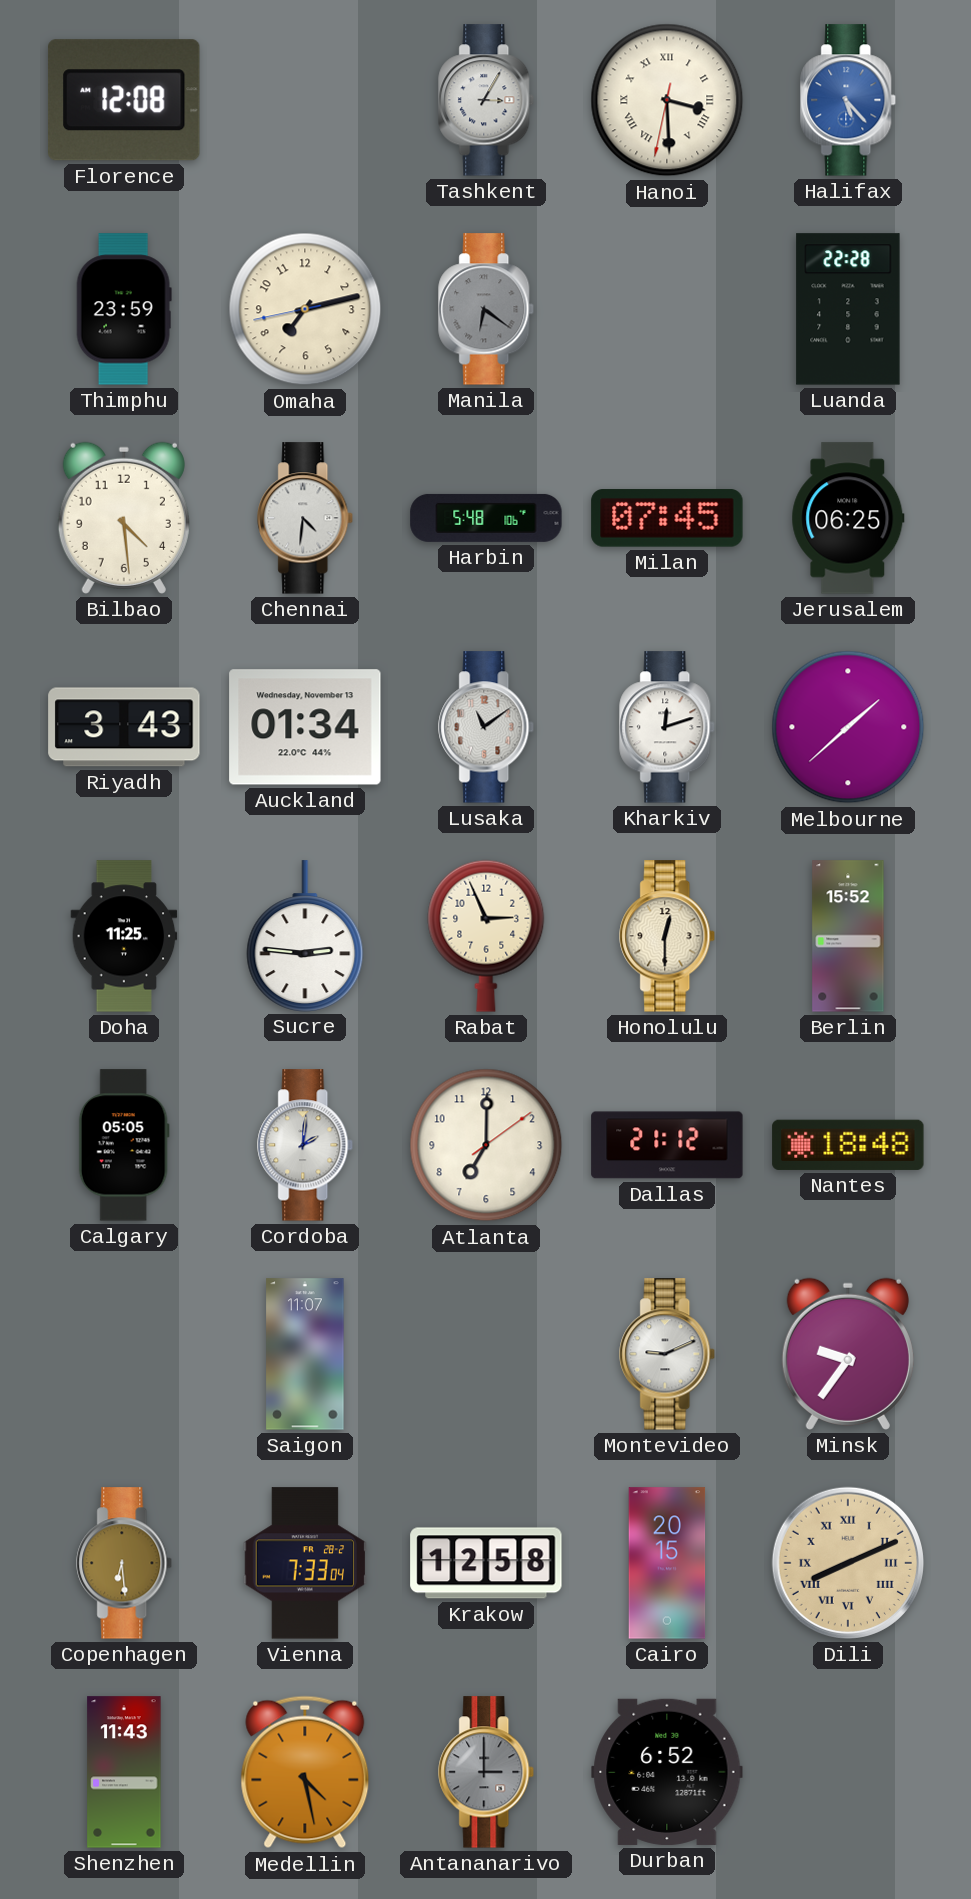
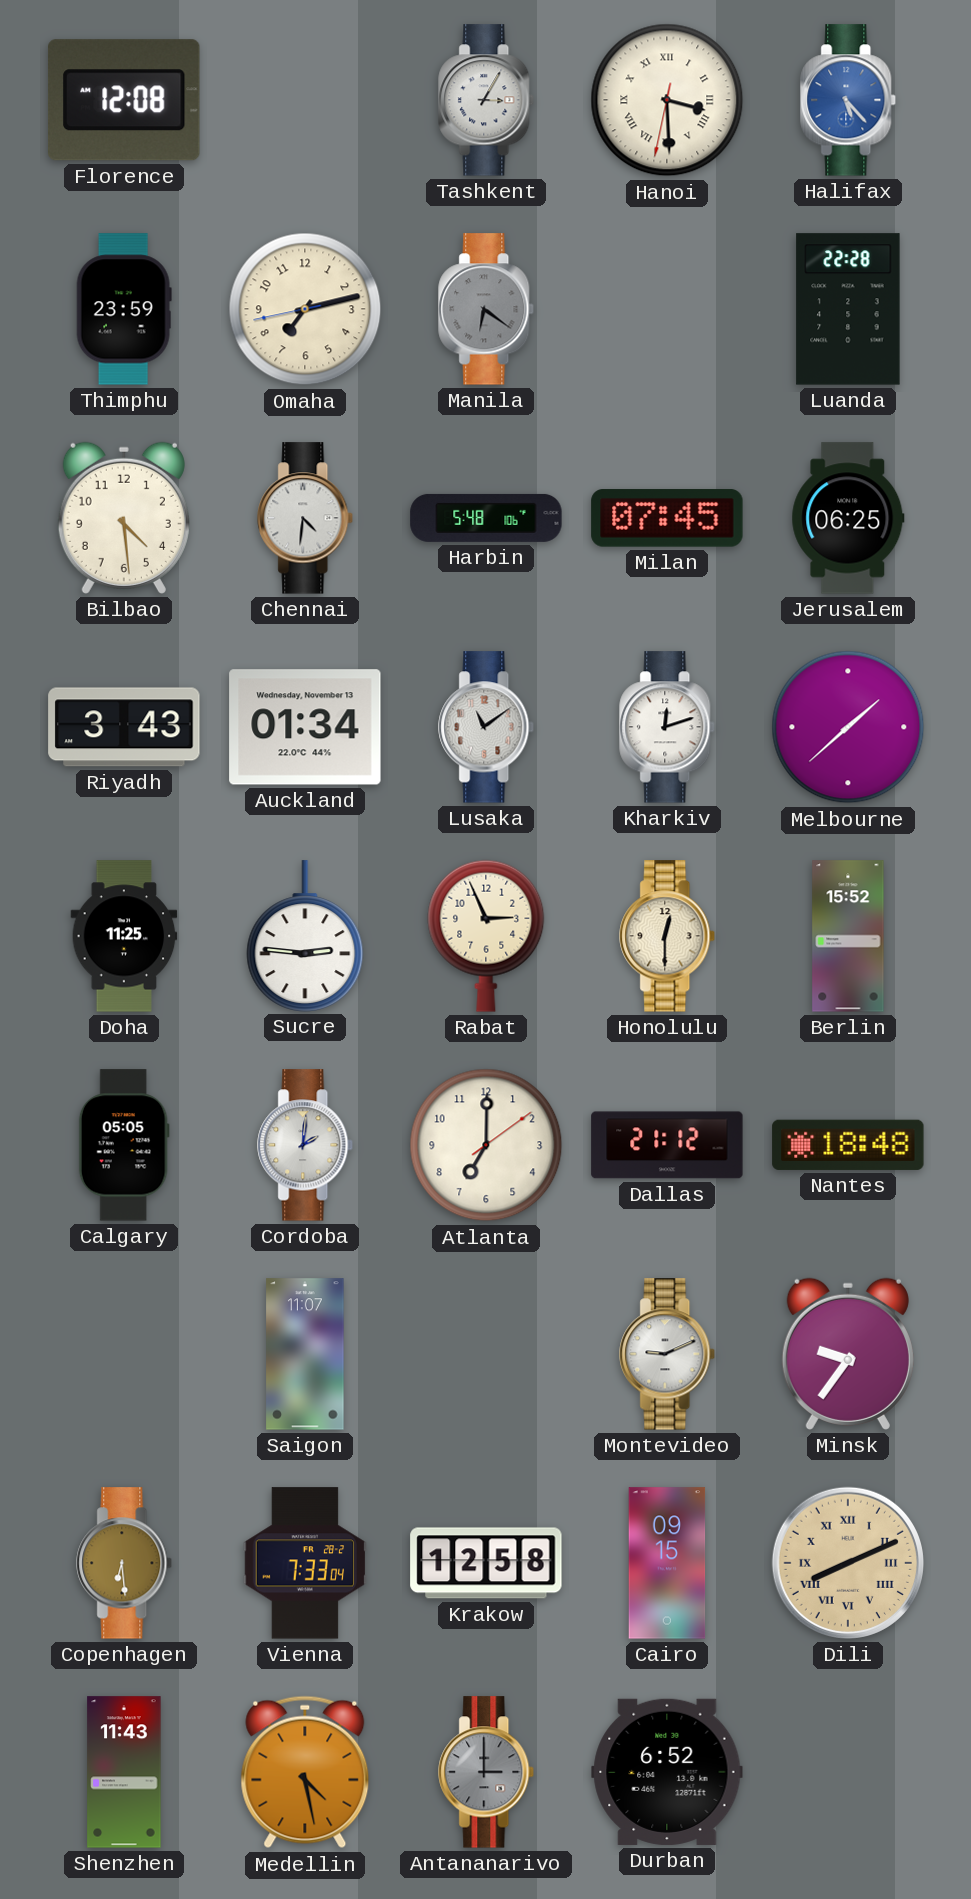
Cairo: 20:15 -> 09:15 (667, 1563)
